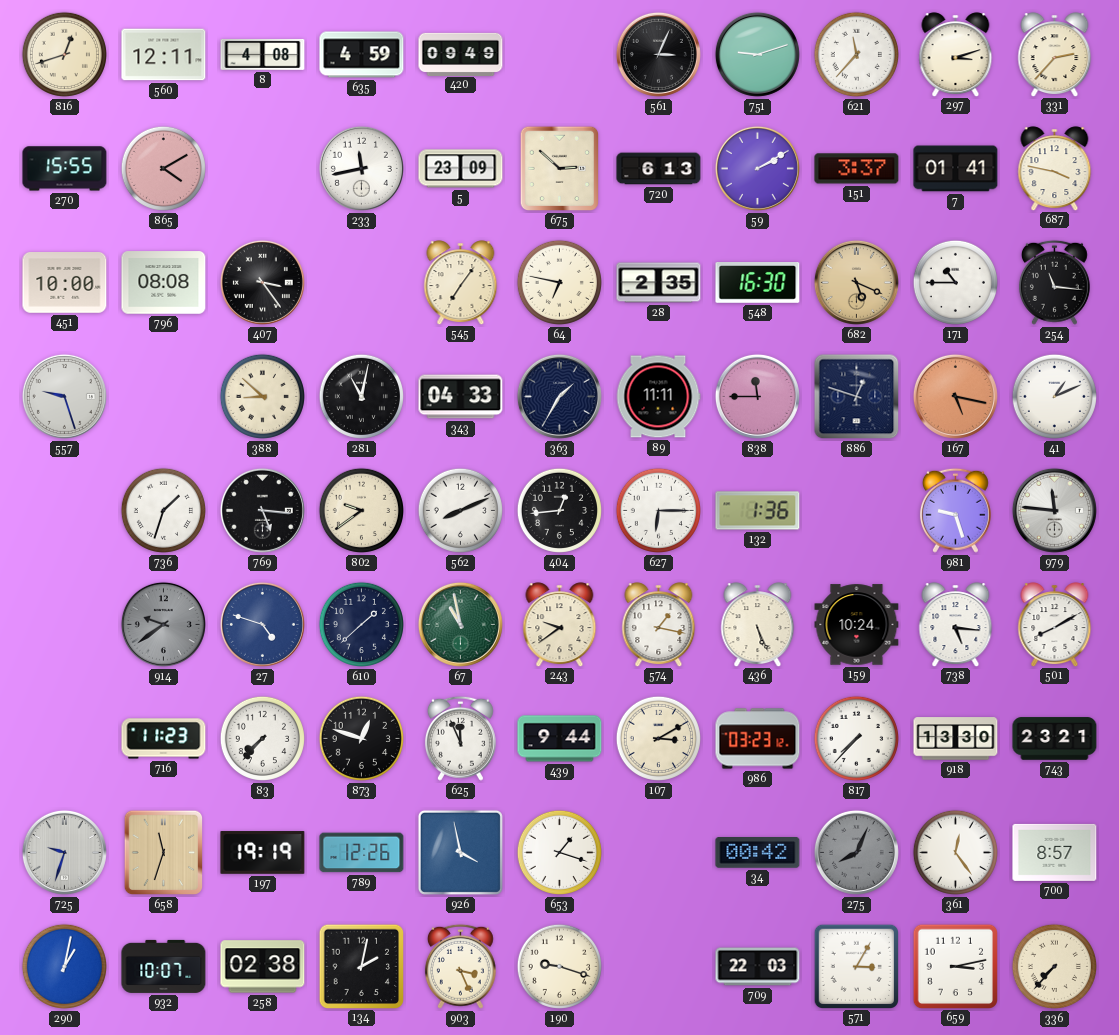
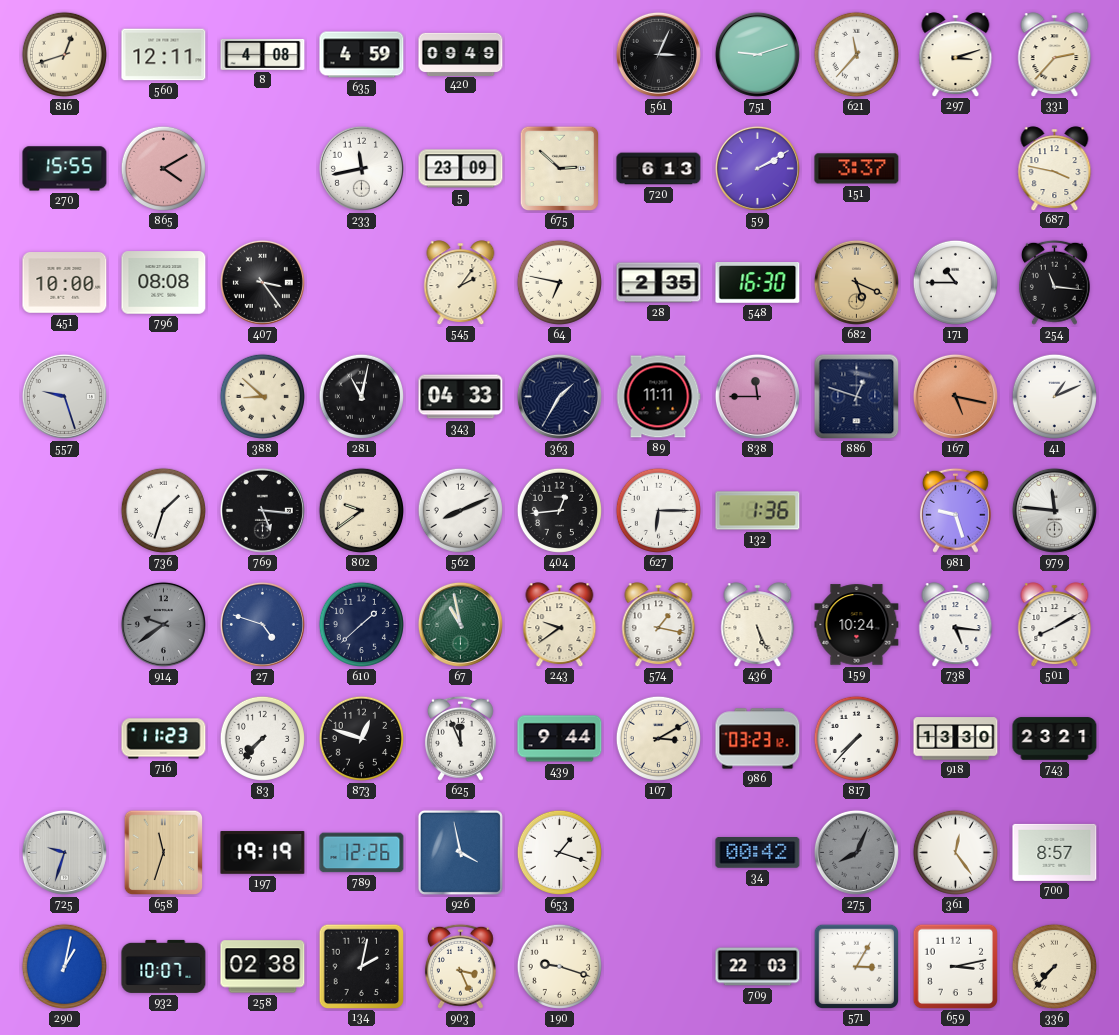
7: 01:41 -> none (956, 169)
545: 7:06 -> 2:06 (461, 282)
